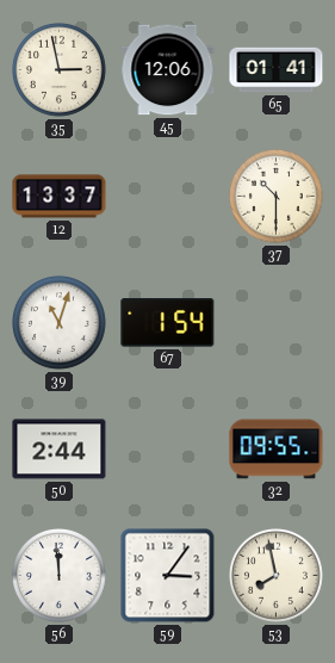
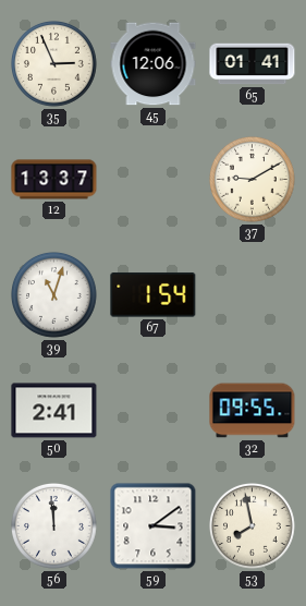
35: 2:58 -> 2:56 (54, 64)
37: 10:30 -> 9:10 (253, 180)
50: 2:44 -> 2:41 (54, 411)
59: 3:06 -> 3:09 (154, 526)
